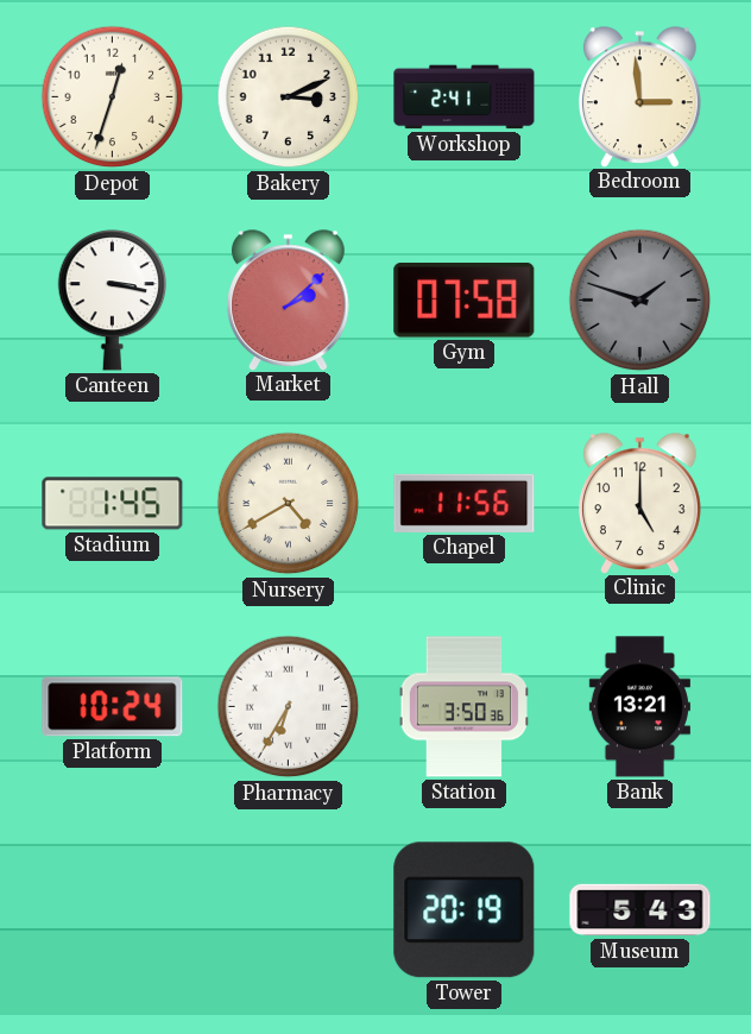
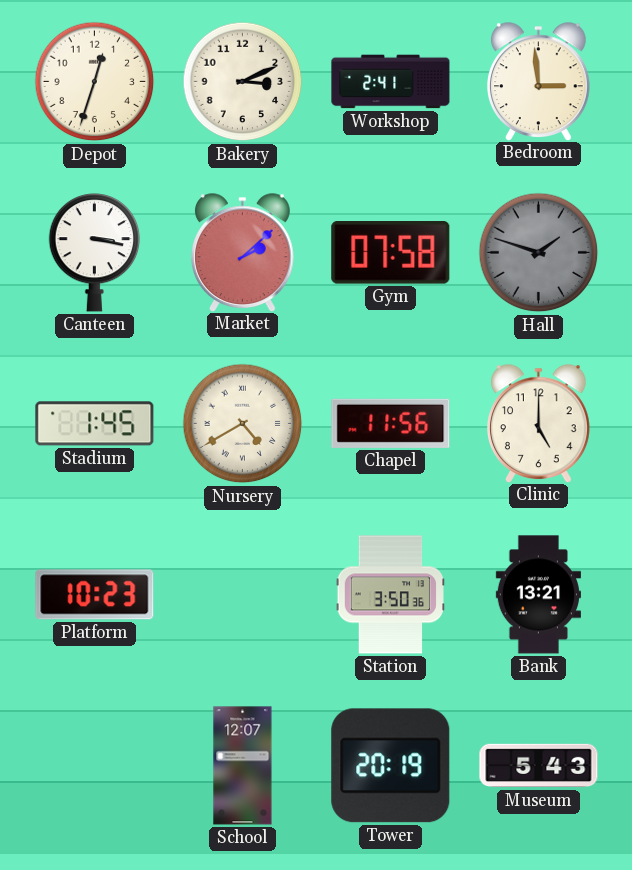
Platform: 10:24 -> 10:23 (95, 595)
Pharmacy: 6:35 -> none (289, 707)
School: none -> 12:07 (243, 766)
